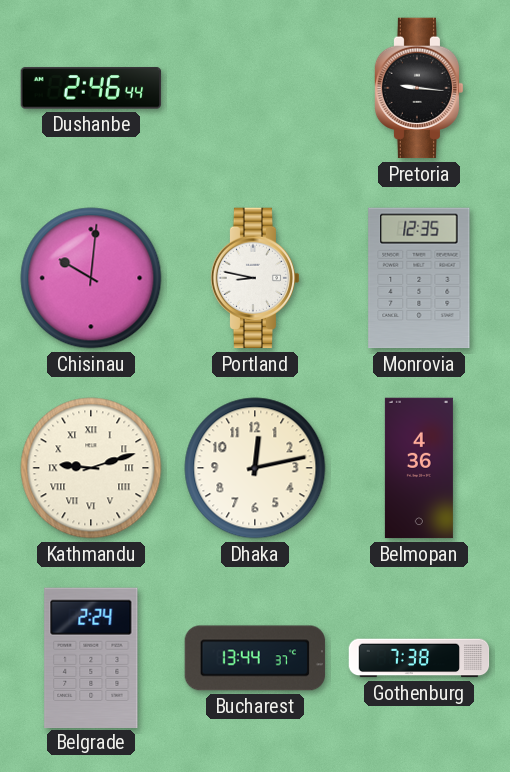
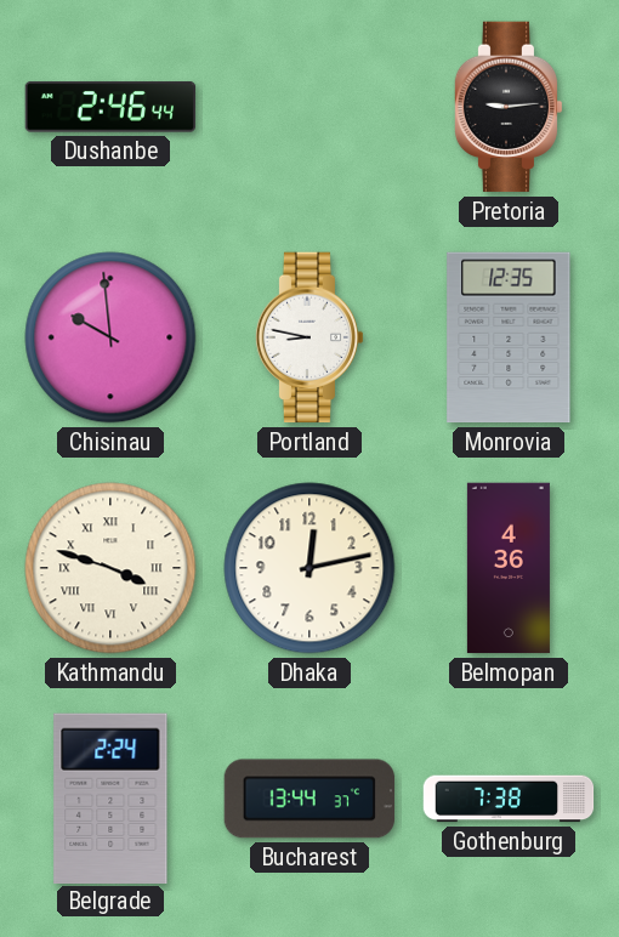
Pretoria: 9:16 -> 9:14 (509, 107)
Chisinau: 10:01 -> 9:59 (110, 337)
Kathmandu: 9:12 -> 3:48 (110, 568)
